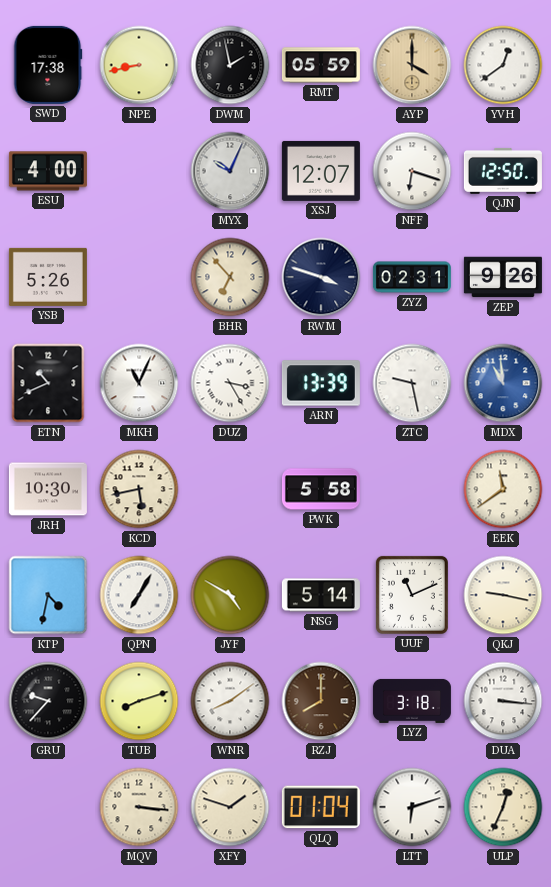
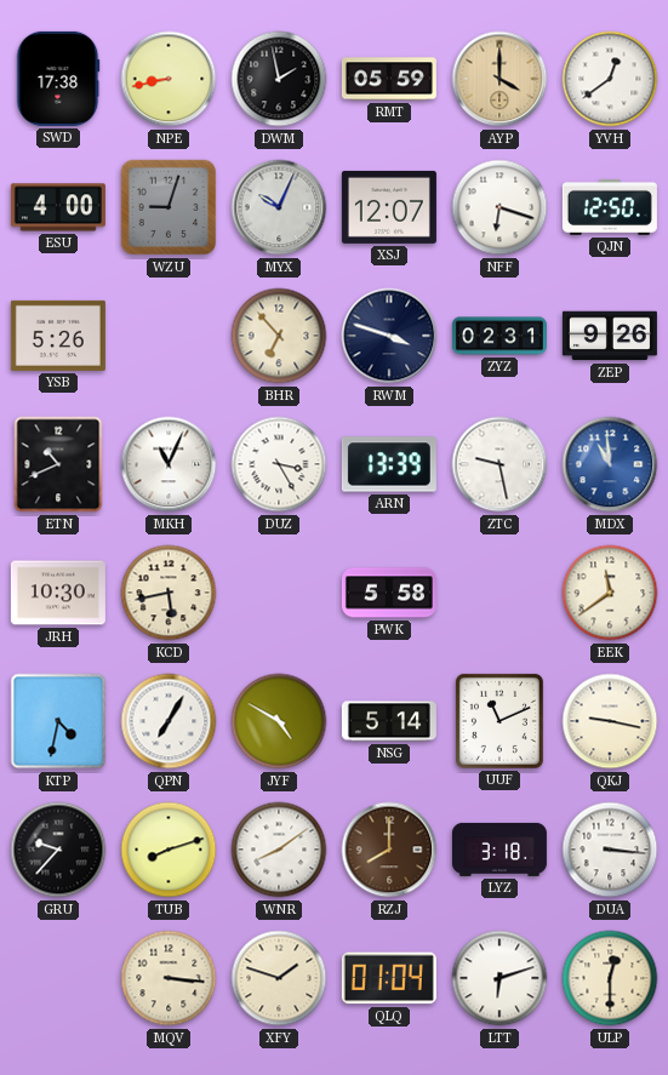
WZU: none -> 9:03 (169, 207)
ULP: 12:34 -> 12:30 (610, 978)
